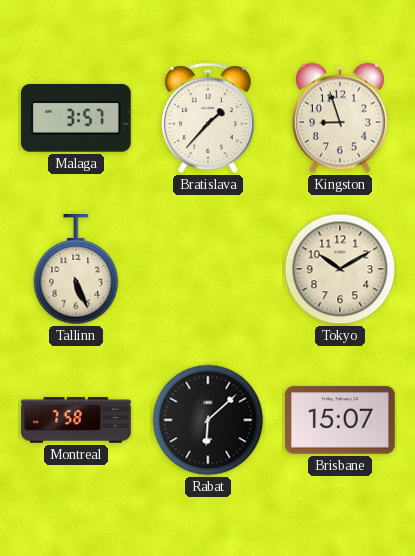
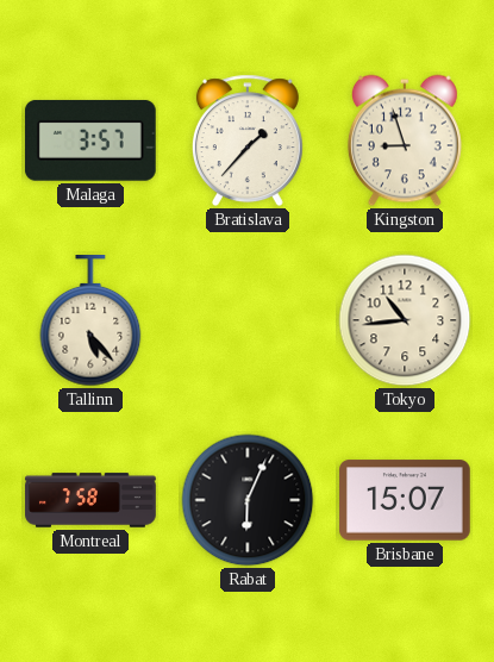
Tallinn: 5:26 -> 5:23 (90, 321)
Tokyo: 10:10 -> 10:44 (405, 320)
Rabat: 6:08 -> 6:04 (248, 500)
